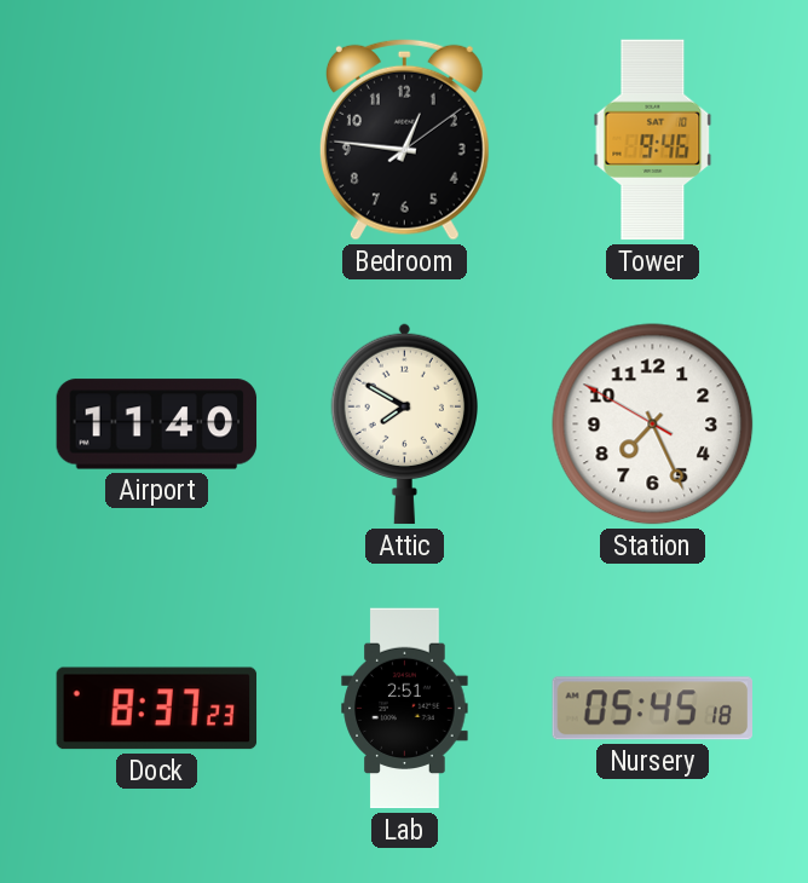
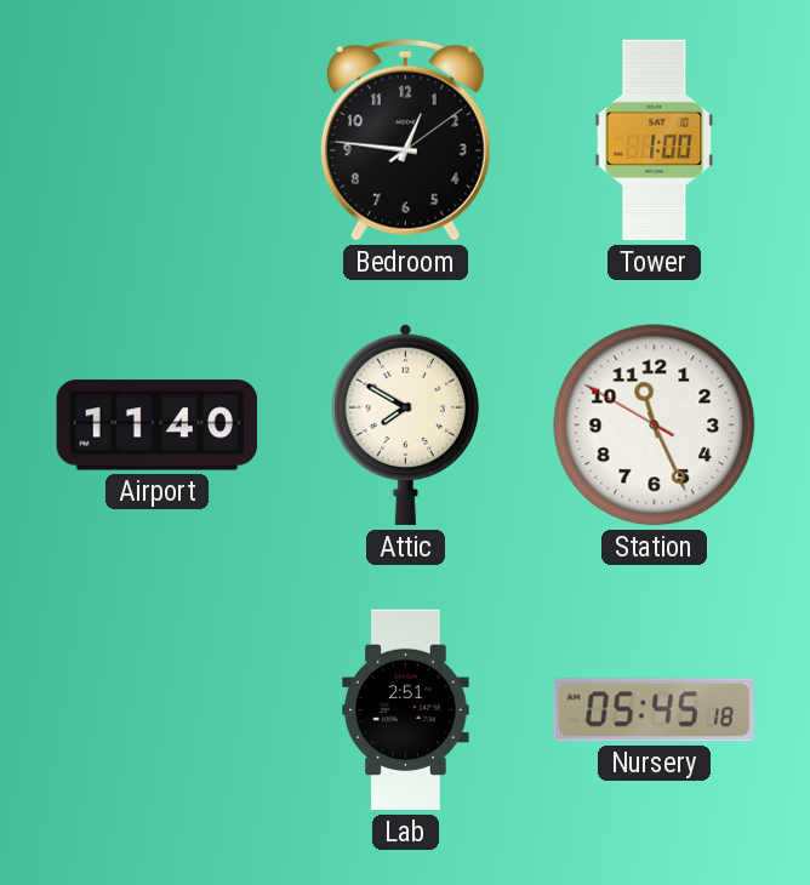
Tower: 9:46 -> 1:00 (655, 141)
Station: 7:25 -> 11:25 (655, 426)
Dock: 8:37 -> none (157, 709)
